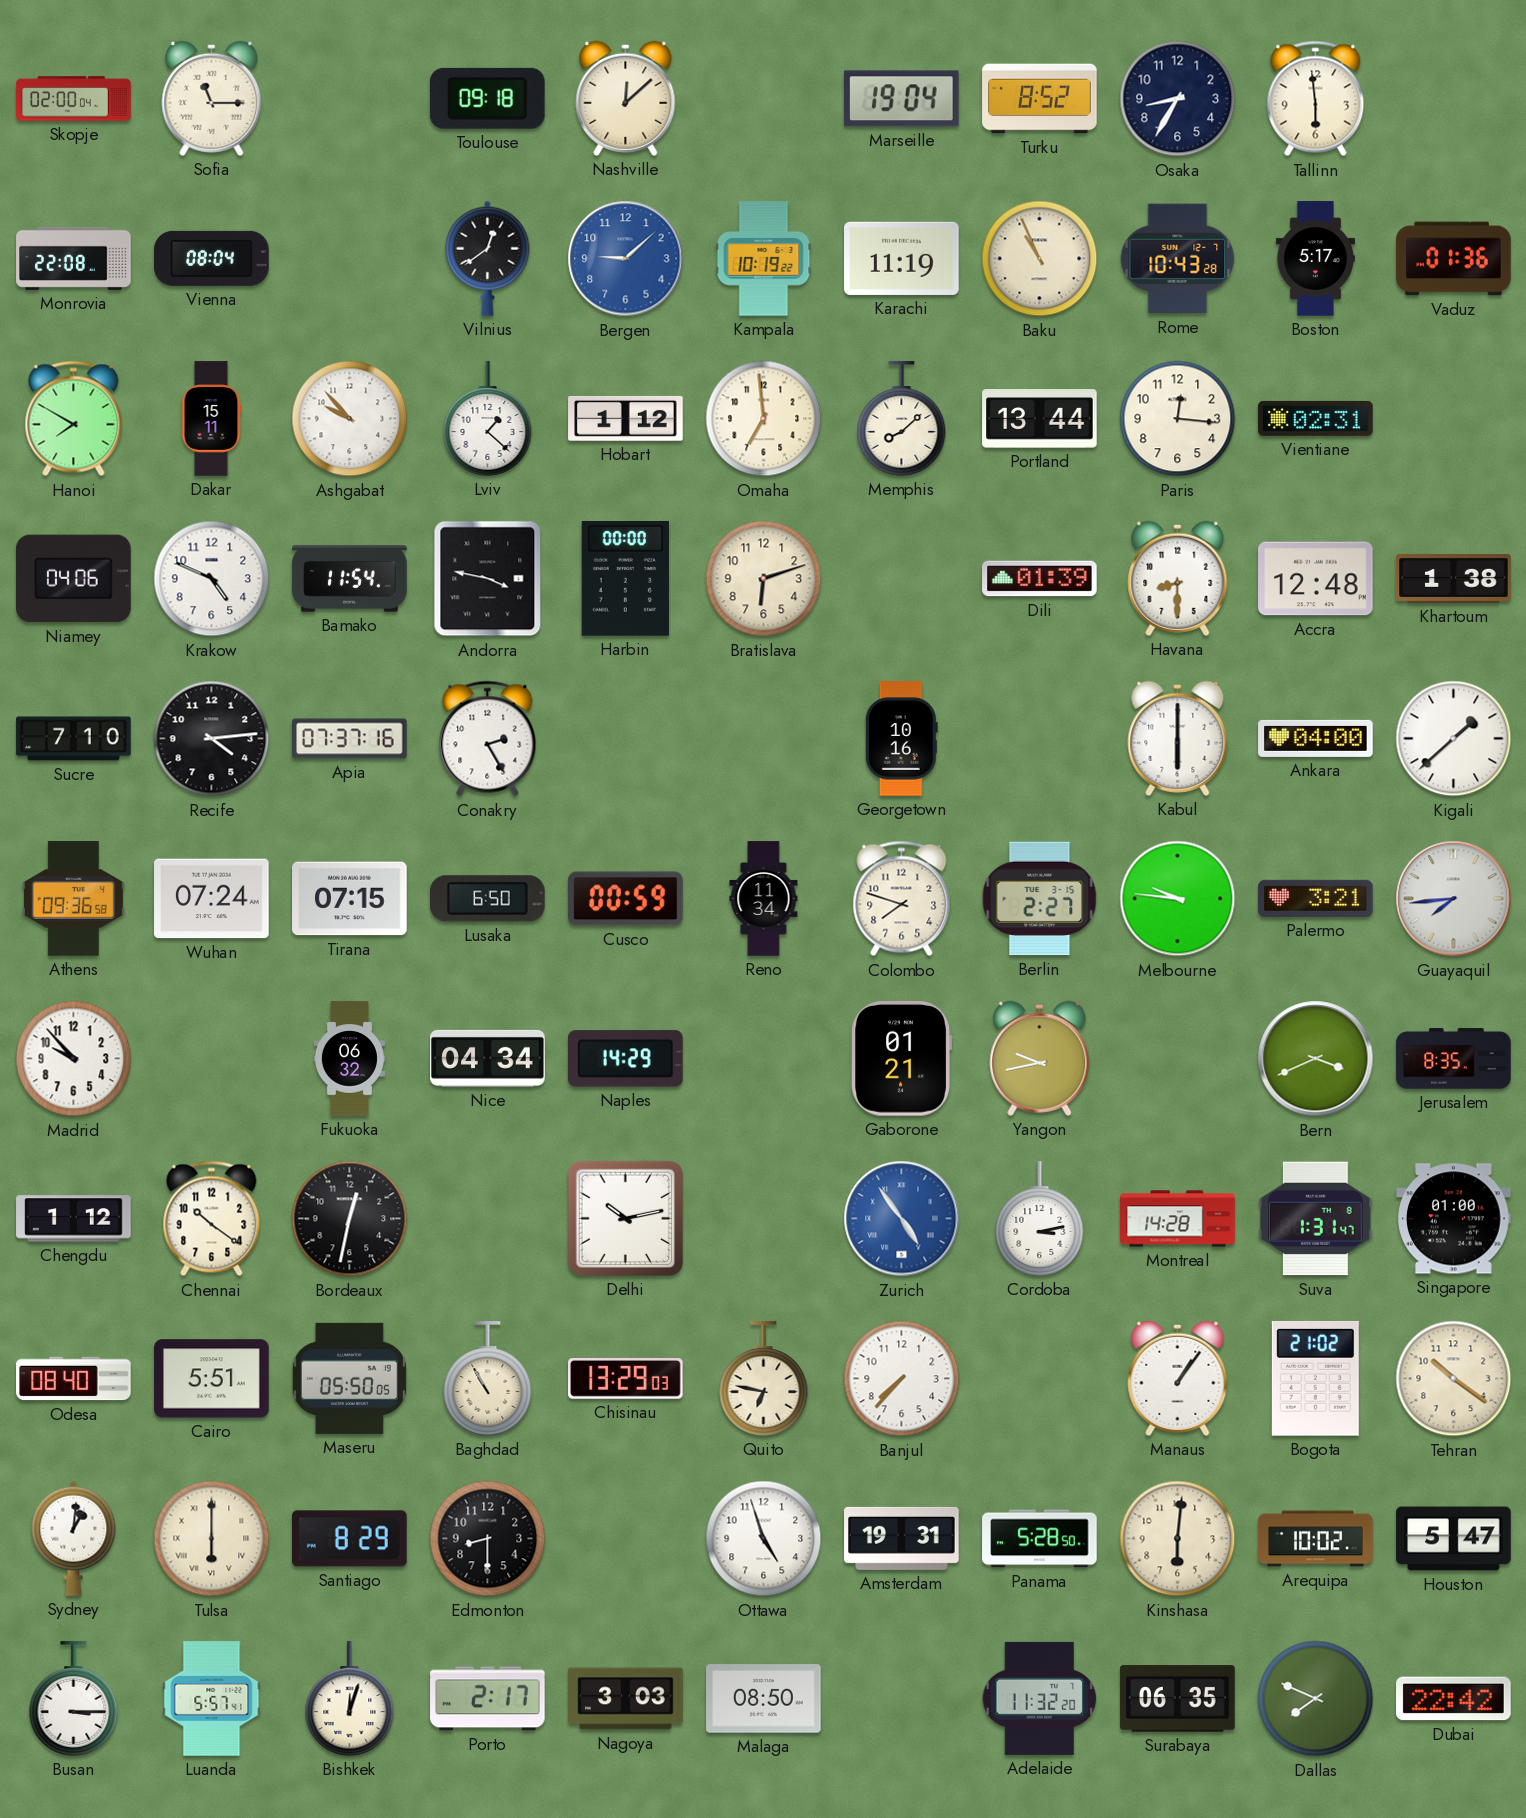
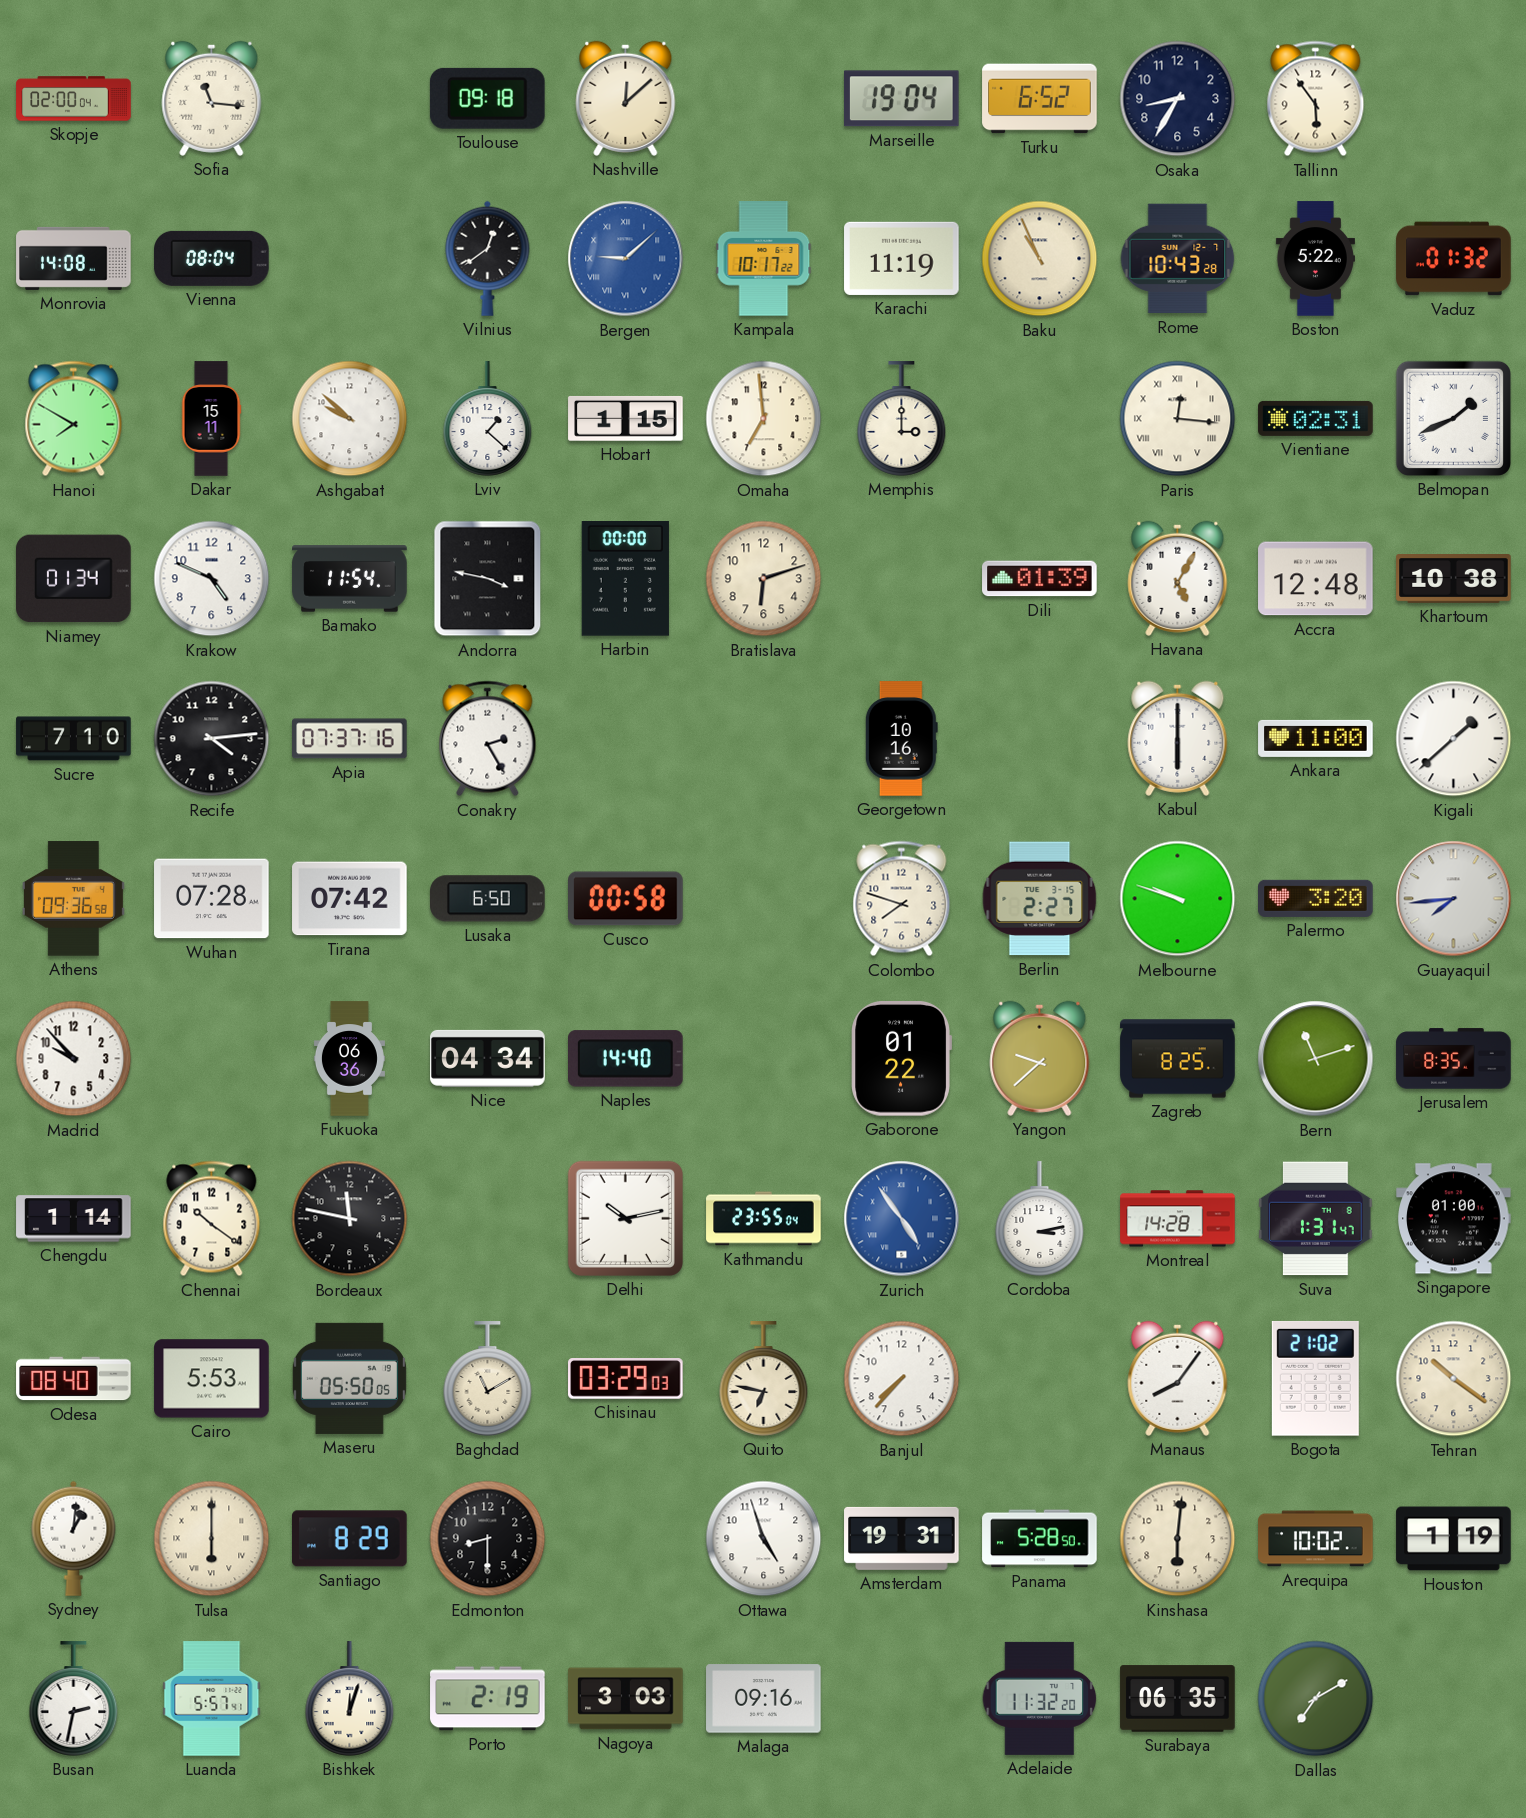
Sofia: 11:15 -> 11:16 (212, 98)
Turku: 8:52 -> 6:52 (1040, 99)
Tallinn: 5:59 -> 5:54 (1316, 99)
Monrovia: 22:08 -> 14:08 (74, 258)
Bergen numerals: Arabic -> Roman (626, 259)
Kampala: 10:19 -> 10:17 (764, 259)
Boston: 5:17 -> 5:22 (1315, 259)
Vaduz: 01:36 -> 01:32 (1454, 259)
Ashgabat: 9:53 -> 9:52 (350, 419)
Hobart: 1:12 -> 1:15 (626, 418)
Memphis: 8:08 -> 3:00 (902, 419)
Portland: 13:44 -> none (1040, 419)
Paris numerals: Arabic -> Roman (1178, 419)
Belmopan: none -> 1:41 (1453, 418)
Niamey: 04:06 -> 01:34 (74, 579)
Havana: 8:30 -> 5:05 (1178, 578)
Khartoum: 1:38 -> 10:38 (1454, 579)
Ankara: 04:00 -> 11:00 (1316, 738)
Wuhan: 07:24 -> 07:28 (212, 899)
Tirana: 07:15 -> 07:42 (350, 899)
Cusco: 00:59 -> 00:58 (626, 899)
Reno: 11:34 -> none (764, 899)
Melbourne: 9:46 -> 9:48 (1178, 899)
Palermo: 3:21 -> 3:20 (1316, 898)
Fukuoka: 06:32 -> 06:36 (349, 1059)
Naples: 14:29 -> 14:40 (626, 1059)
Gaborone: 01:21 -> 01:22 (901, 1059)
Yangon: 9:43 -> 9:38 (1040, 1058)
Zagreb: none -> 8:25 (1178, 1059)
Bern: 3:41 -> 11:12 (1316, 1059)
Chengdu: 1:12 -> 1:14 (74, 1219)
Bordeaux: 12:32 -> 11:47 (350, 1219)
Kathmandu: none -> 23:55 (764, 1219)
Cairo: 5:51 -> 5:53 (212, 1379)
Baghdad: 10:55 -> 11:10 (488, 1379)
Chisinau: 13:29 -> 03:29 (626, 1379)
Manaus: 1:06 -> 8:06 (1178, 1378)
Houston: 5:47 -> 1:19 (1454, 1539)
Busan: 3:15 -> 2:32 (74, 1699)
Porto: 2:17 -> 2:19 (488, 1699)
Malaga: 08:50 -> 09:16 (764, 1699)
Dallas: 7:49 -> 7:10 (1316, 1699)
Dubai: 22:42 -> none (1454, 1699)
